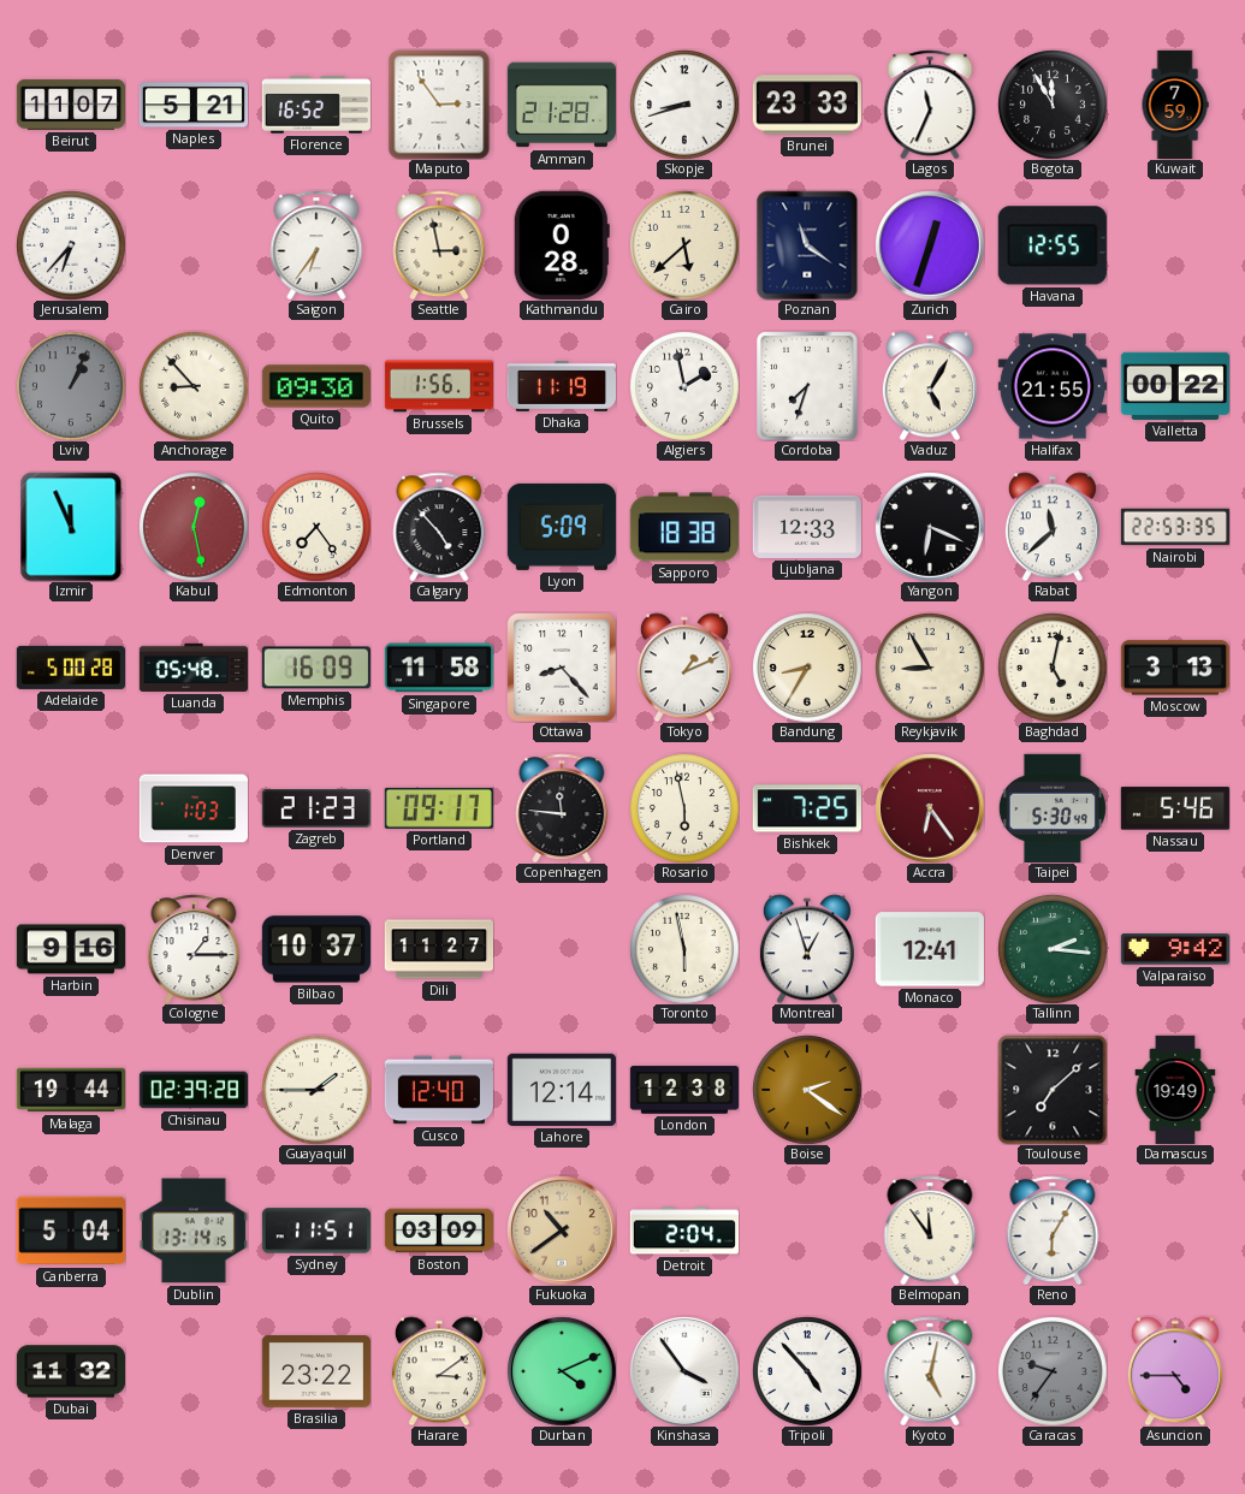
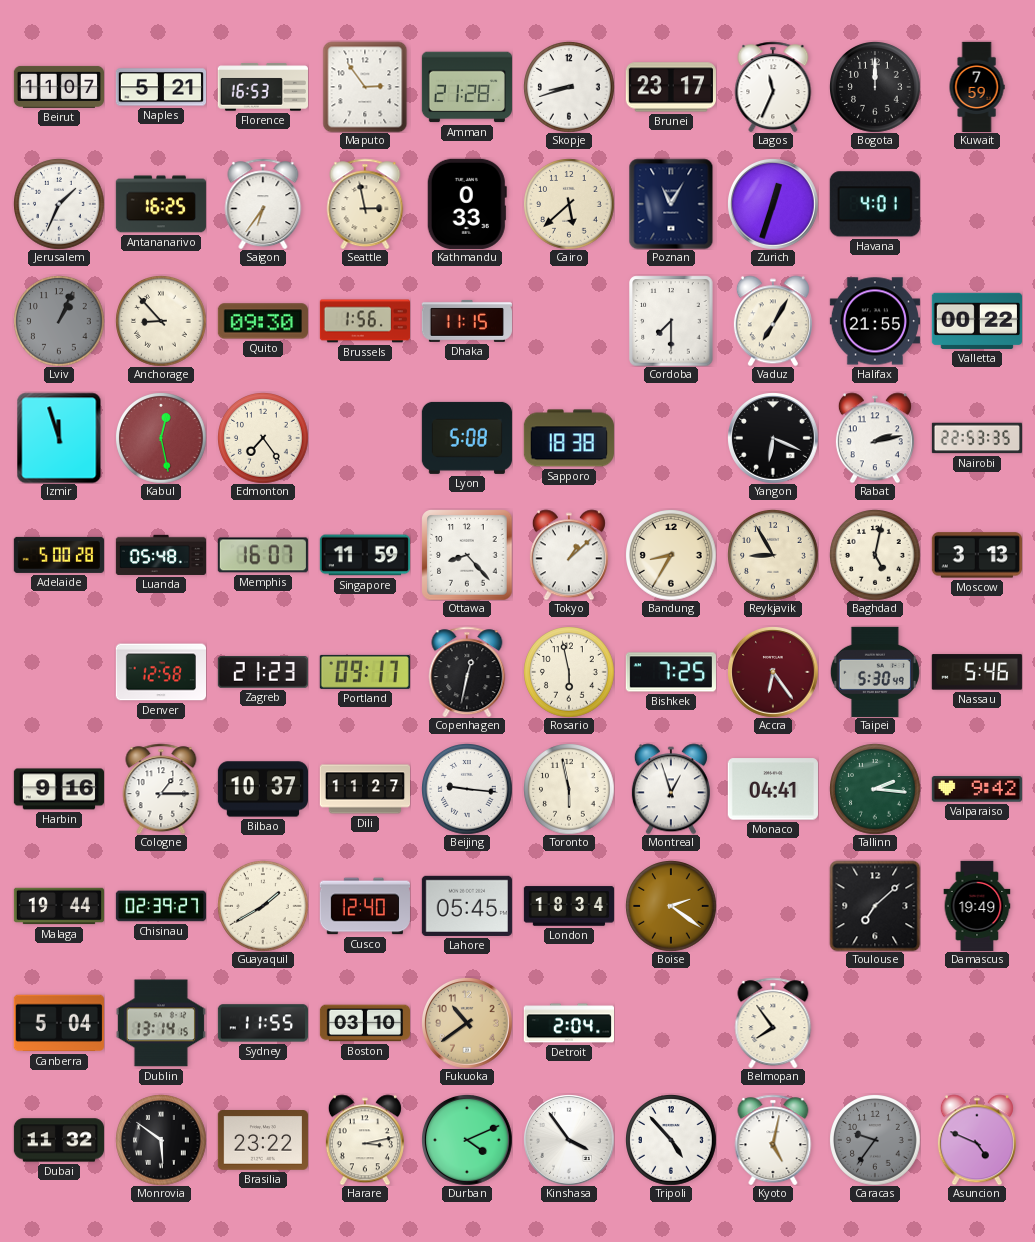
Florence: 16:52 -> 16:53 (262, 87)
Brunei: 23:33 -> 23:17 (671, 87)
Bogota: 11:55 -> 12:00 (875, 87)
Jerusalem: 6:37 -> 1:34 (59, 204)
Antananarivo: none -> 16:25 (160, 204)
Kathmandu: 0:28 -> 0:33 (467, 204)
Poznan: 11:21 -> 11:05 (671, 204)
Havana: 12:55 -> 4:01 (875, 204)
Dhaka: 11:19 -> 11:15 (467, 321)
Algiers: 1:58 -> none (684, 386)
Cordoba: 7:33 -> 7:30 (671, 321)
Vaduz: 5:05 -> 7:05 (773, 321)
Izmir: 11:56 -> 11:57 (59, 438)
Calgary: 4:53 -> none (439, 527)
Lyon: 5:09 -> 5:08 (467, 438)
Ljubljana: 12:33 -> none (807, 527)
Rabat: 11:38 -> 2:13 (875, 438)
Memphis: 16:09 -> 16:07 (263, 555)
Singapore: 11:58 -> 11:59 (365, 555)
Tokyo: 1:11 -> 1:08 (569, 555)
Denver: 1:03 -> 12:58 (160, 672)
Copenhagen: 11:46 -> 12:32 (467, 672)
Beijing: none -> 9:16 (467, 789)
Monaco: 12:41 -> 04:41 (773, 789)
Chisinau: 02:39:28 -> 02:39:27 (160, 906)
Guayaquil: 1:45 -> 1:40 (263, 906)
Lahore: 12:14 -> 05:45 (467, 906)
London: 12:38 -> 18:34 (568, 906)
Sydney: 11:51 -> 11:55 (262, 1023)
Boston: 03:09 -> 03:10 (364, 1023)
Belmopan: 11:54 -> 7:54 (773, 1023)
Reno: 6:05 -> none (1053, 1231)
Monrovia: none -> 5:51 (161, 1140)
Harare: 3:09 -> 3:13 (365, 1140)
Asuncion: 4:45 -> 4:49 (977, 1140)
